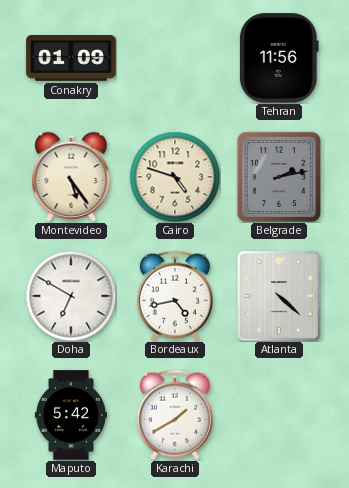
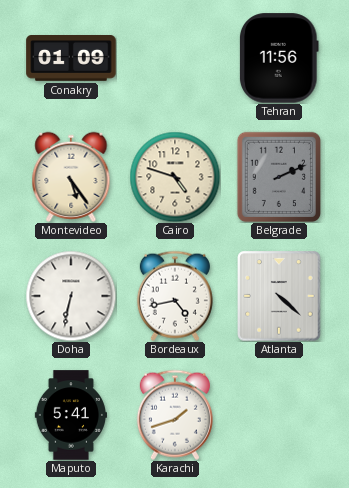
Belgrade: 2:13 -> 2:11 (278, 176)
Doha: 6:50 -> 6:32 (71, 296)
Maputo: 5:42 -> 5:41 (70, 415)
Karachi: 1:40 -> 1:42 (175, 415)
